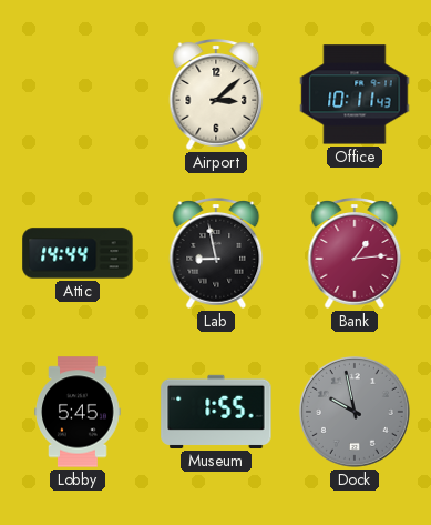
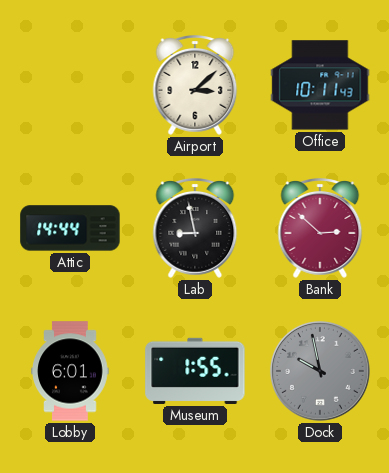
Bank: 1:14 -> 2:52 (320, 228)
Lobby: 5:45 -> 6:01 (70, 371)
